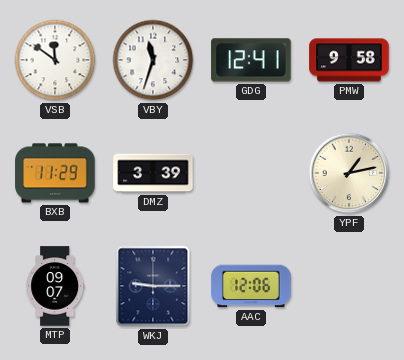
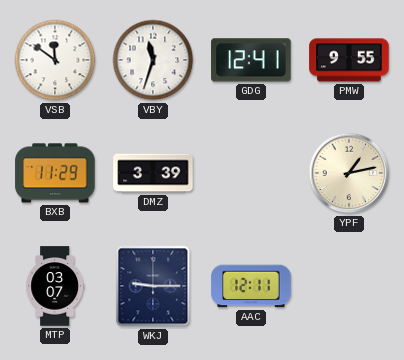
PMW: 9:58 -> 9:55 (349, 60)
MTP: 09:07 -> 03:07 (55, 286)
AAC: 12:06 -> 12:11 (251, 286)
